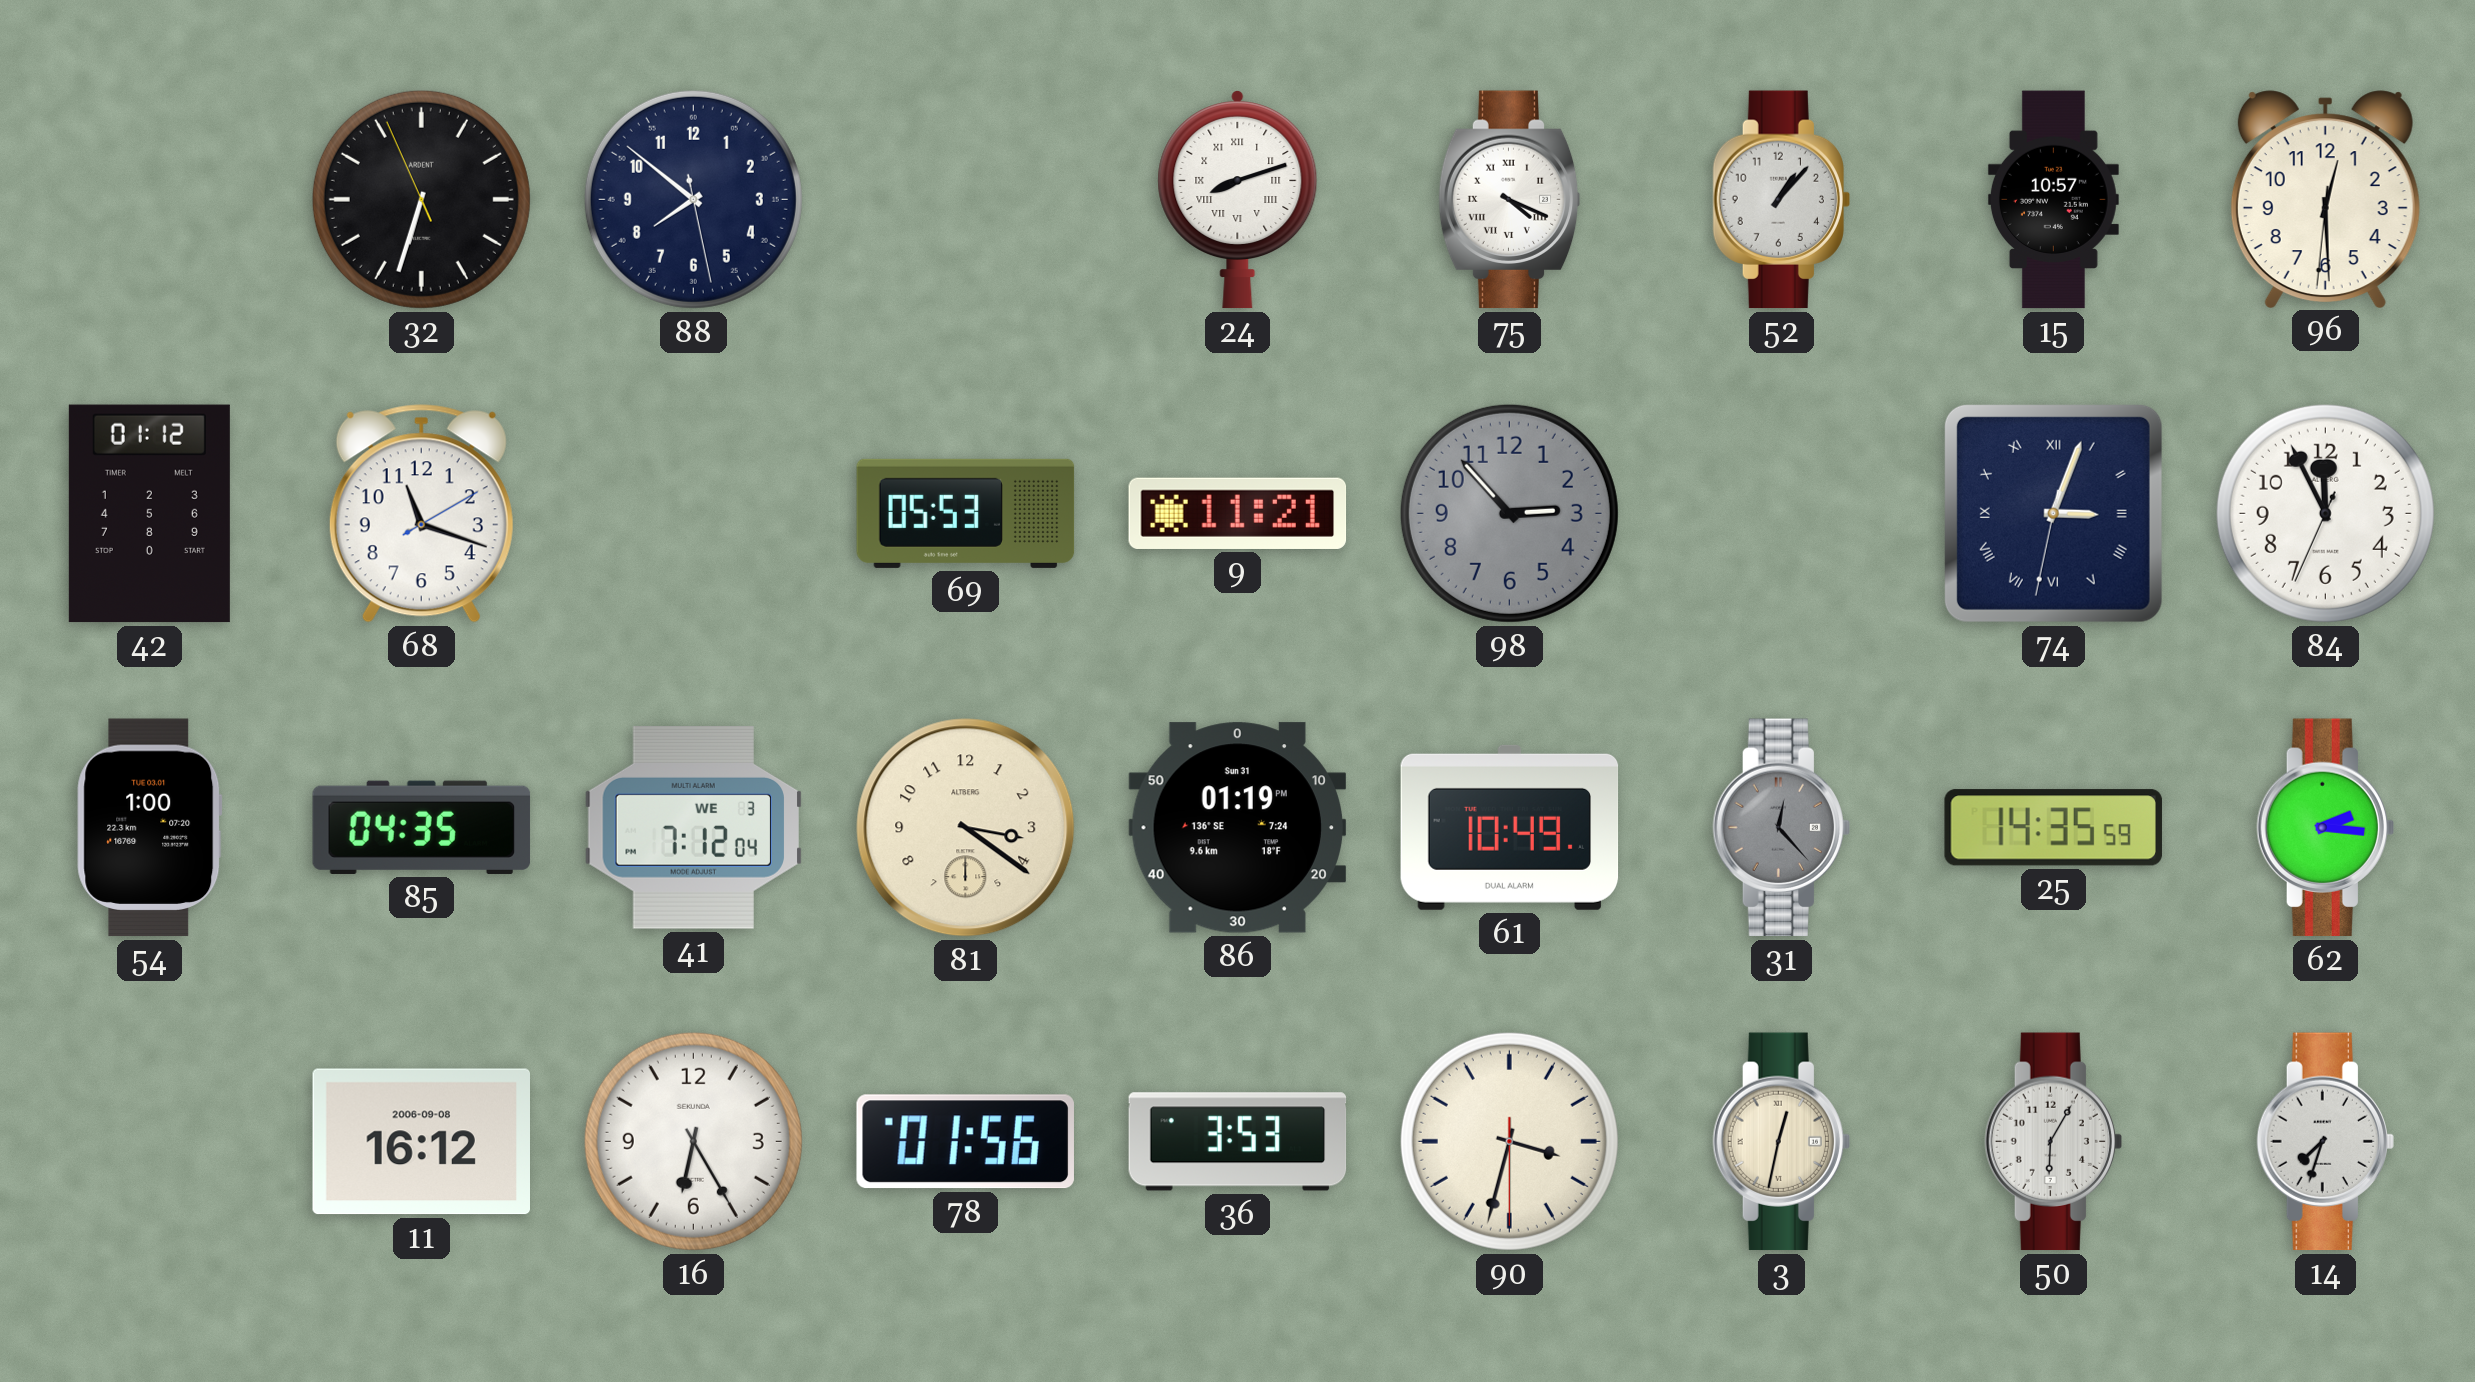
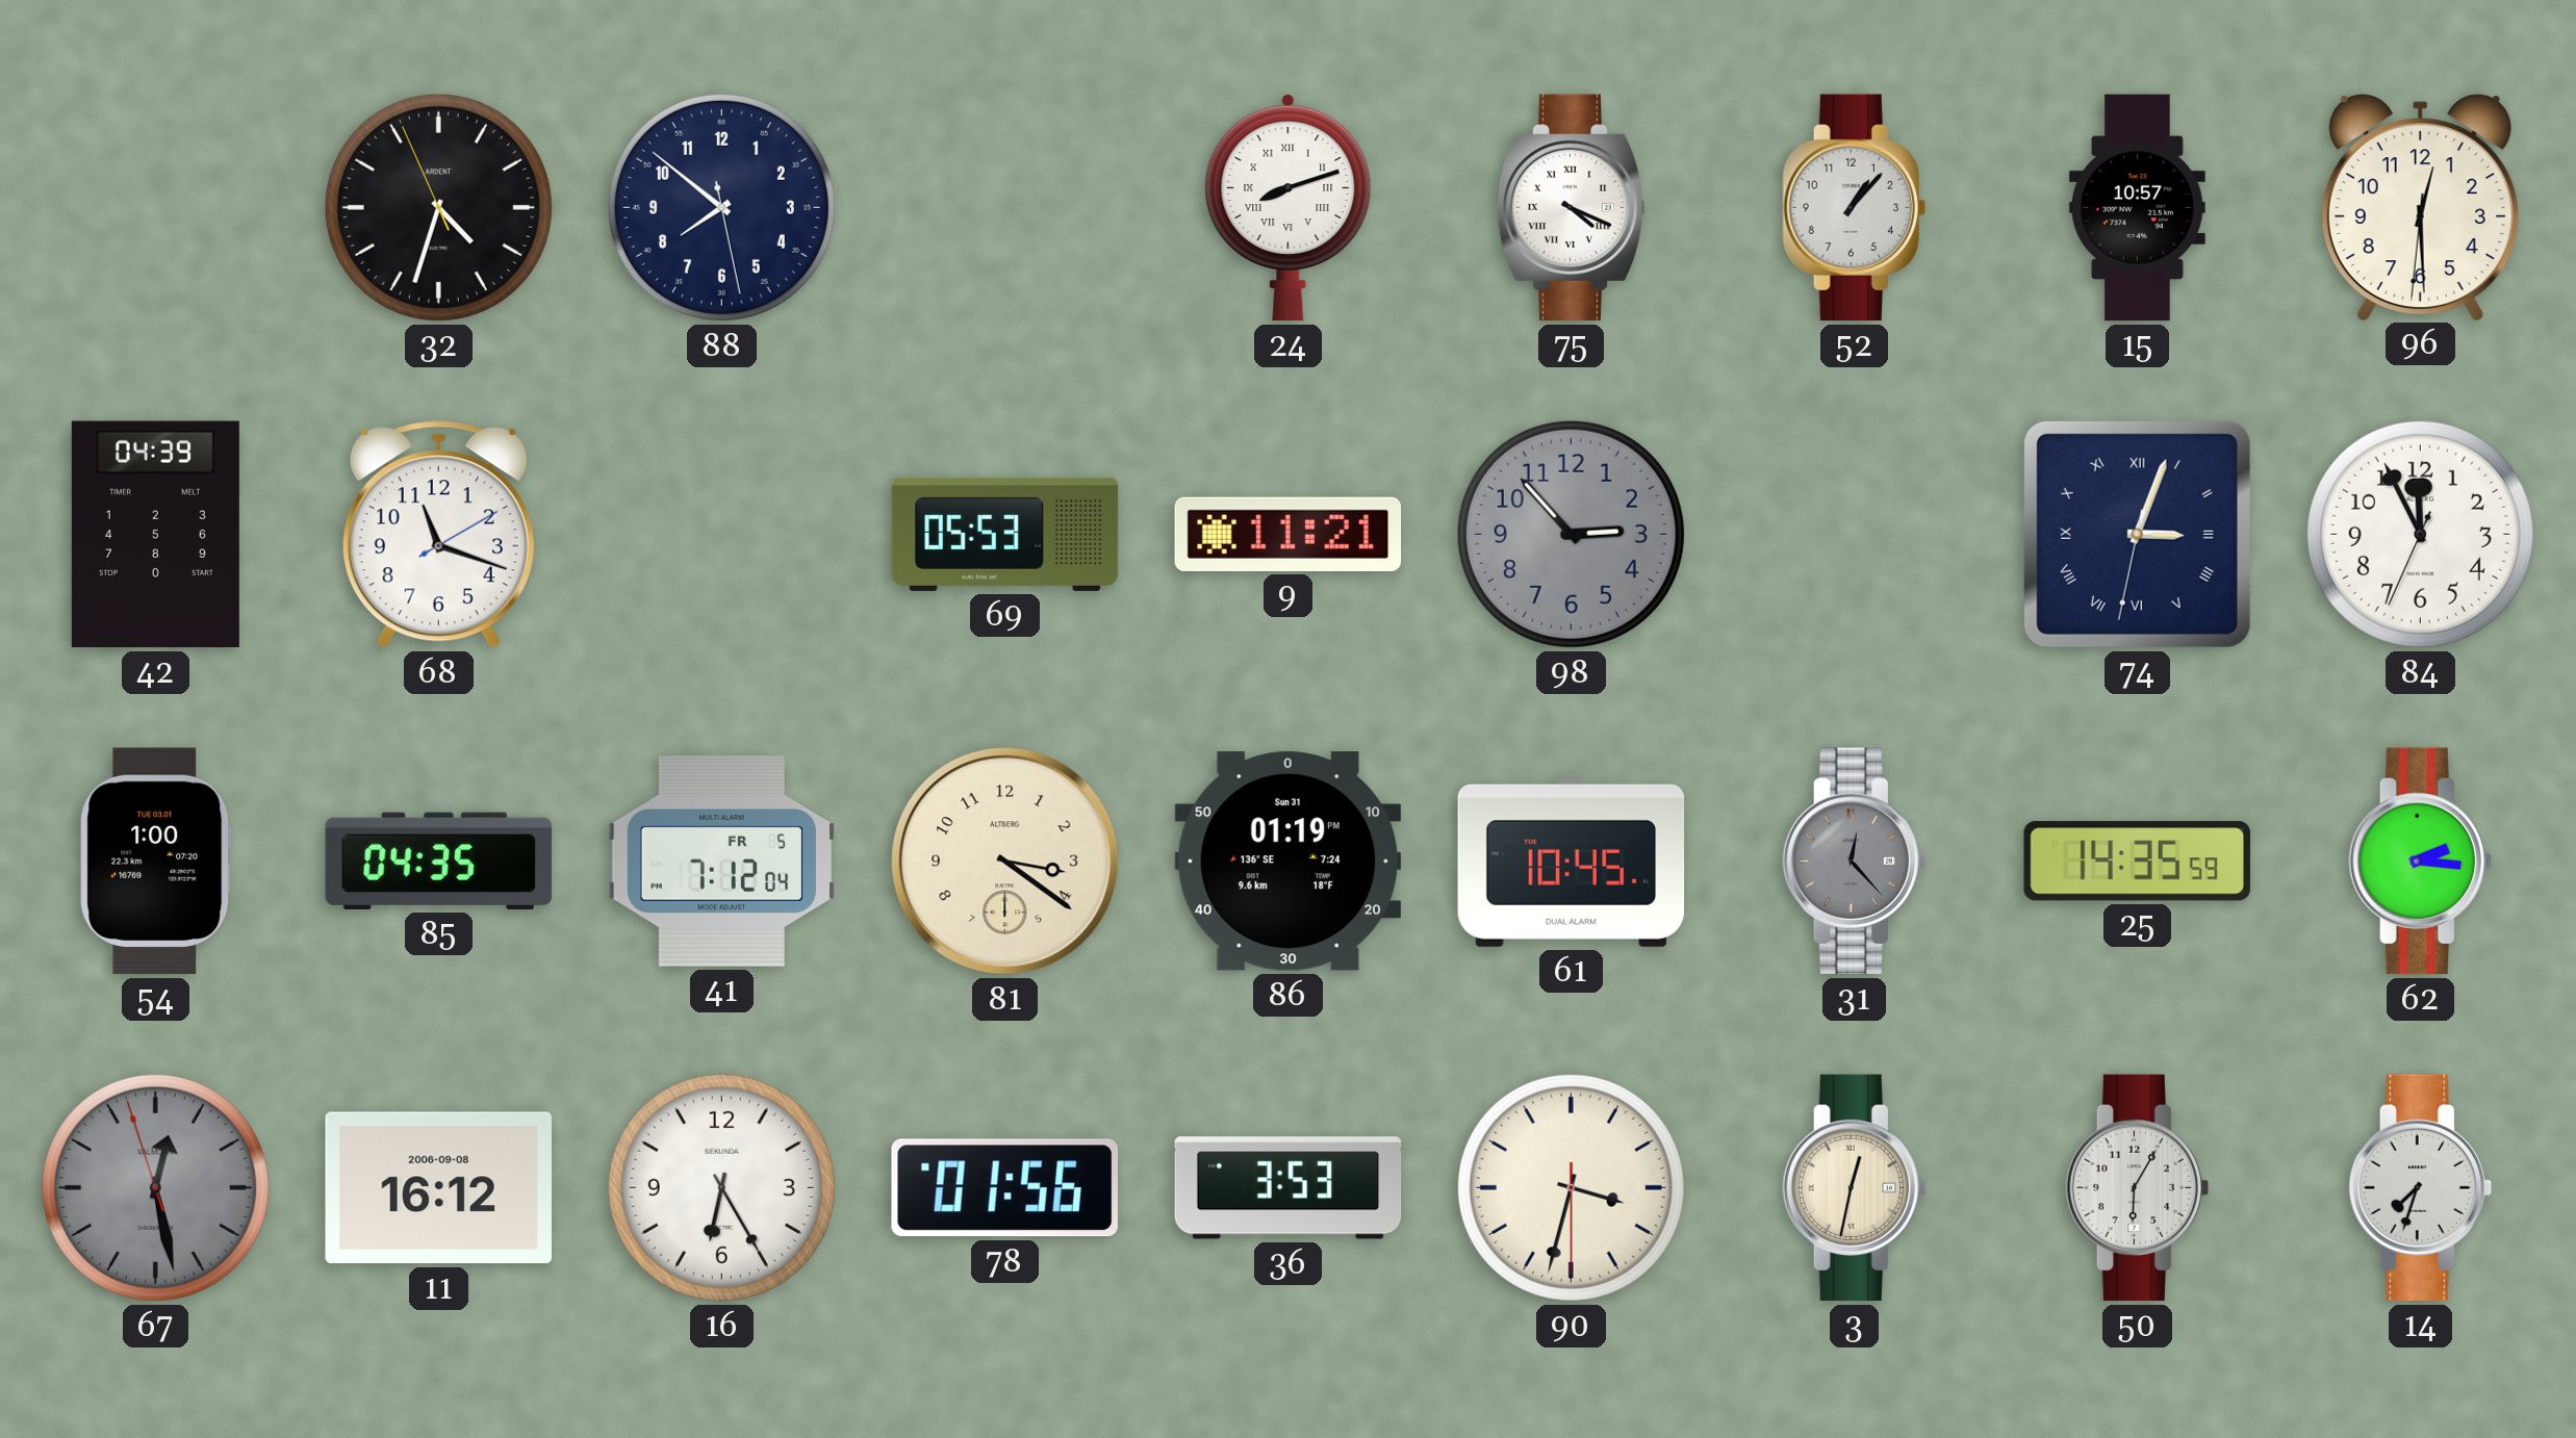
32: 6:32 -> 4:32 (438, 207)
42: 01:12 -> 04:39 (155, 535)
41 date: WE 3 -> FR 5 (722, 862)
61: 10:49 -> 10:45 (1572, 861)
67: none -> 12:27 (155, 1187)
